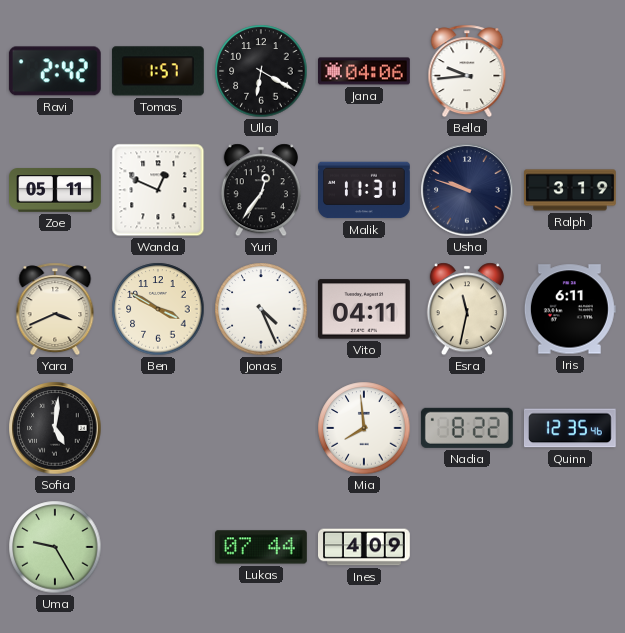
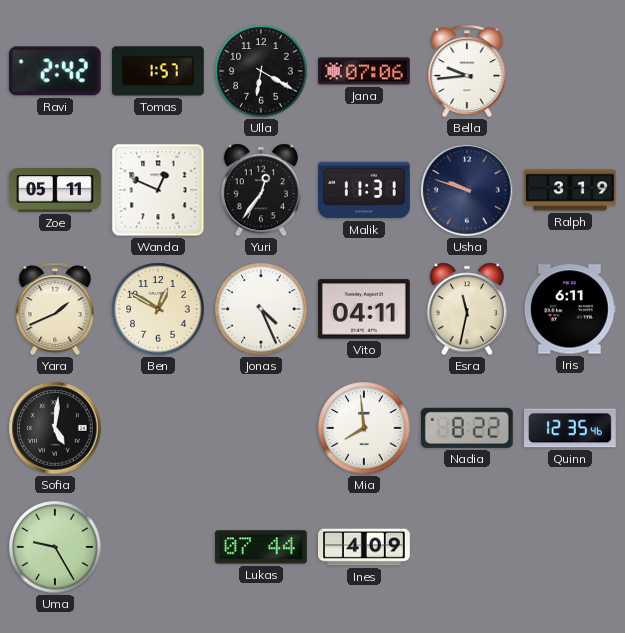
Jana: 04:06 -> 07:06 (365, 71)
Yara: 3:41 -> 1:41 (55, 309)
Ben: 3:50 -> 12:50 (158, 309)
